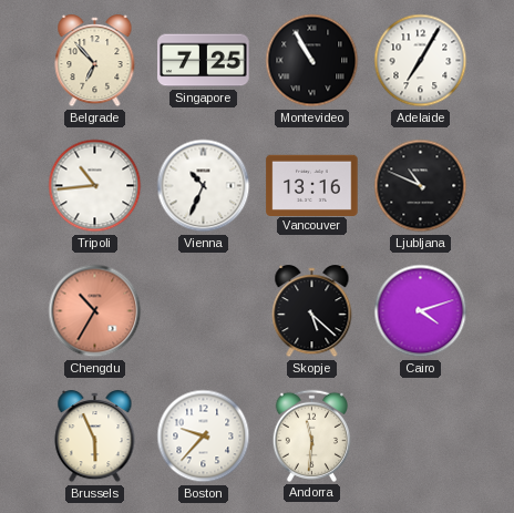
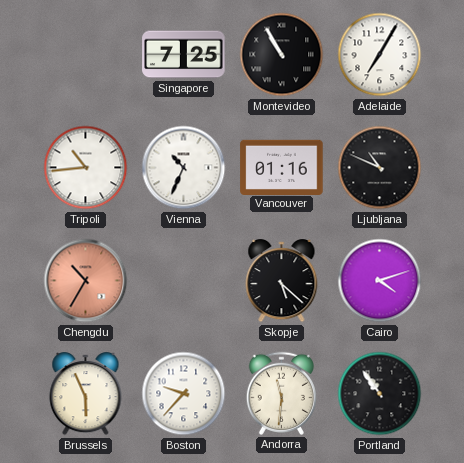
Belgrade: 6:53 -> none (95, 61)
Vancouver: 13:16 -> 01:16 (282, 167)
Portland: none -> 10:54 (380, 394)
